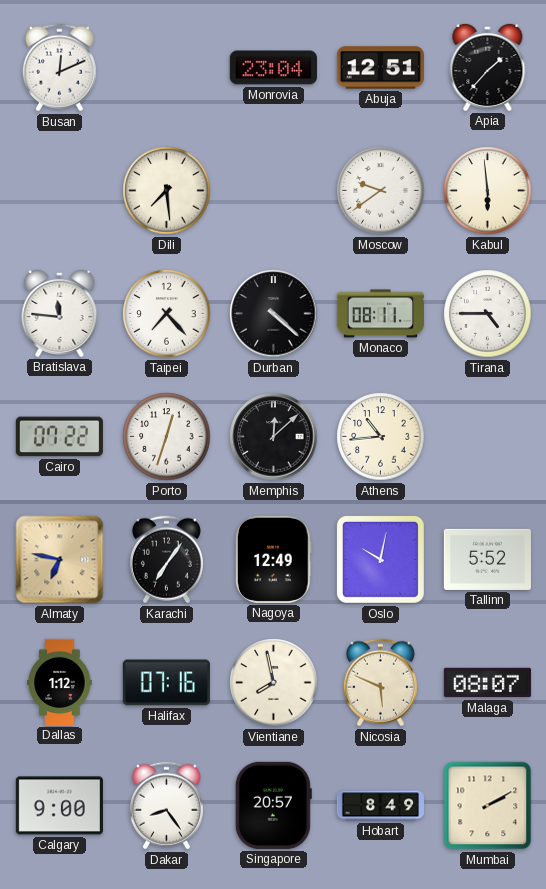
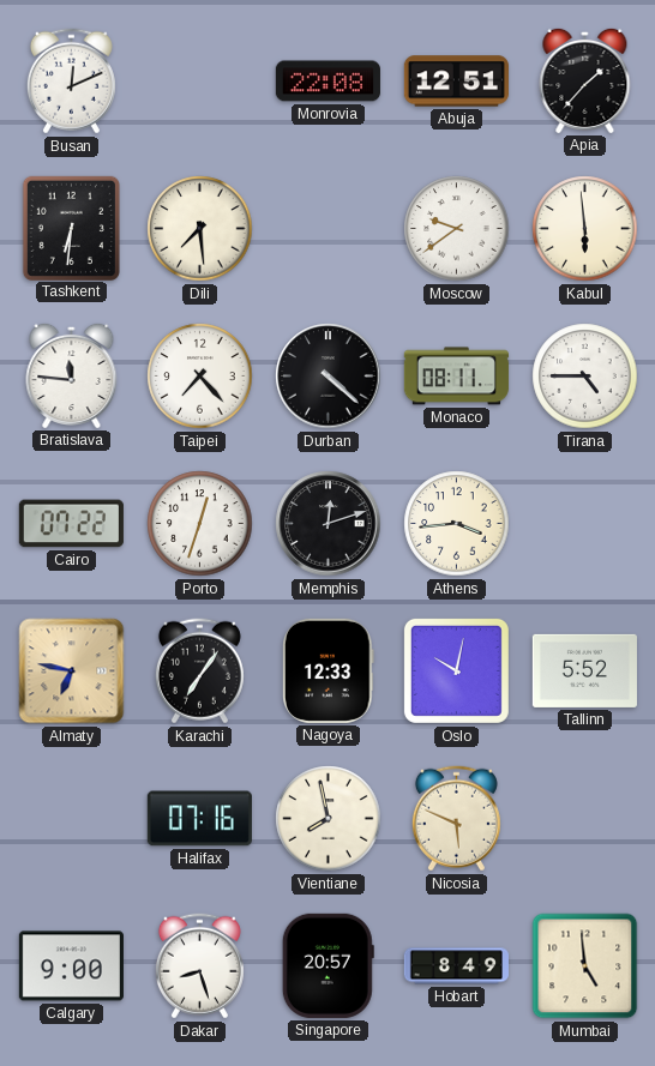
Monrovia: 23:04 -> 22:08 (327, 82)
Tashkent: none -> 6:31 (71, 228)
Memphis: 12:08 -> 12:12 (329, 524)
Athens: 10:44 -> 3:44 (457, 524)
Nagoya: 12:49 -> 12:33 (327, 670)
Dallas: 1:12 -> none (60, 682)
Malaga: 08:07 -> none (487, 683)
Dakar: 8:24 -> 8:27 (199, 966)
Mumbai: 2:10 -> 4:59 (585, 966)
